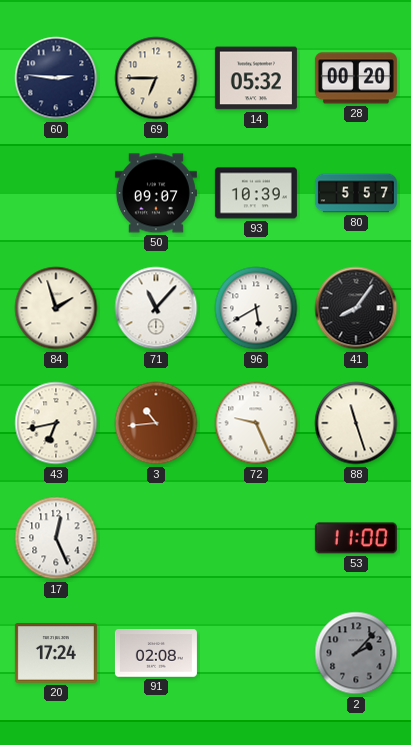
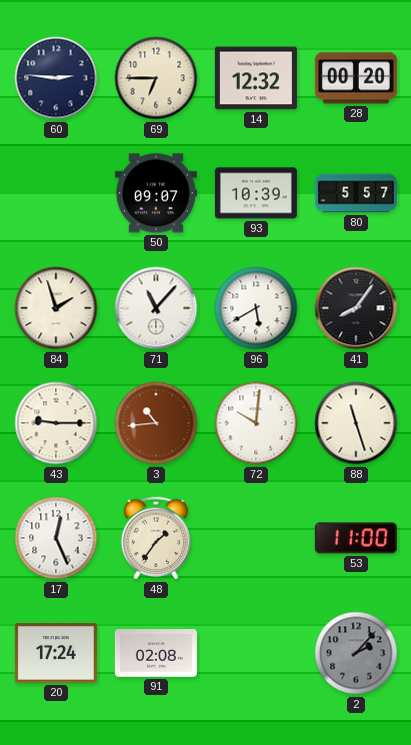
14: 05:32 -> 12:32 (256, 78)
43: 6:43 -> 9:15 (56, 423)
72: 9:26 -> 10:01 (256, 423)
48: none -> 1:36 (156, 538)
